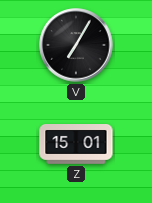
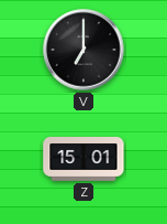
V: 7:05 -> 7:00 (83, 50)
